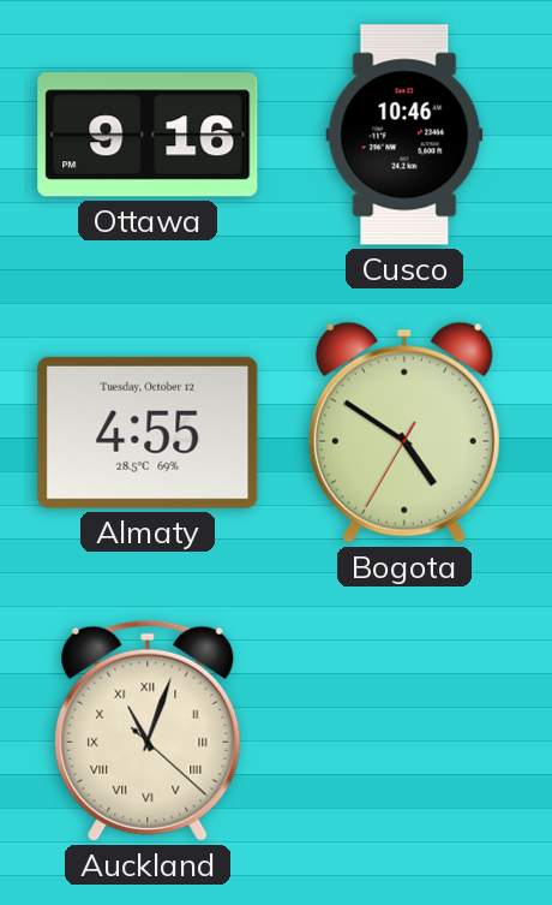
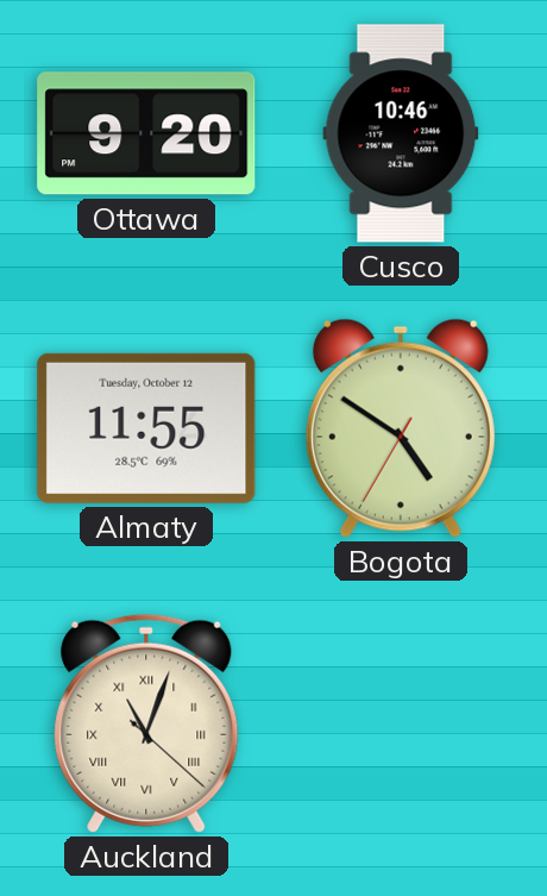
Ottawa: 9:16 -> 9:20 (146, 133)
Almaty: 4:55 -> 11:55 (146, 428)
